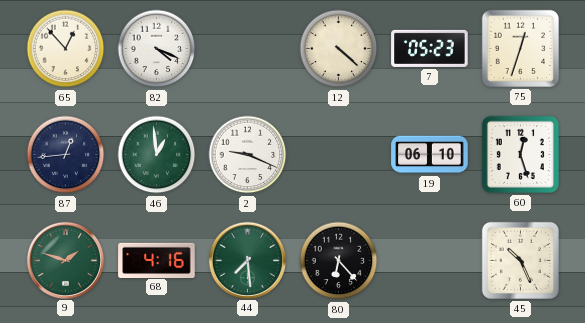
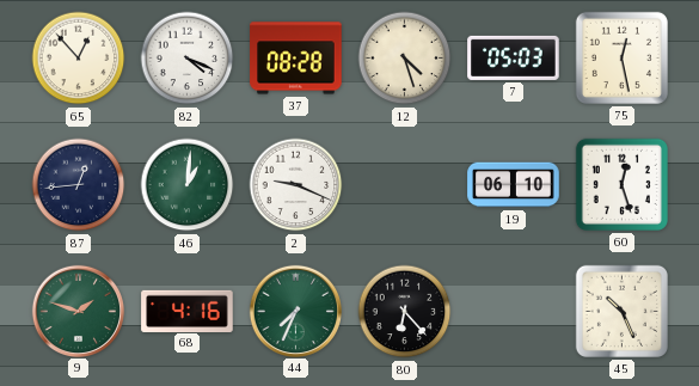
37: none -> 08:28 (296, 59)
12: 4:22 -> 4:27 (405, 59)
7: 05:23 -> 05:03 (514, 57)
75: 12:33 -> 12:28 (621, 57)
46: 12:59 -> 1:01 (188, 185)
44: 7:29 -> 7:34 (295, 311)
